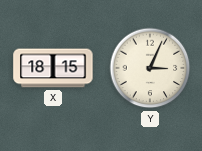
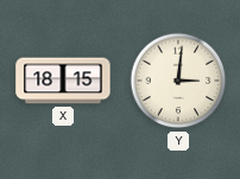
Y: 3:04 -> 3:01 (178, 81)
